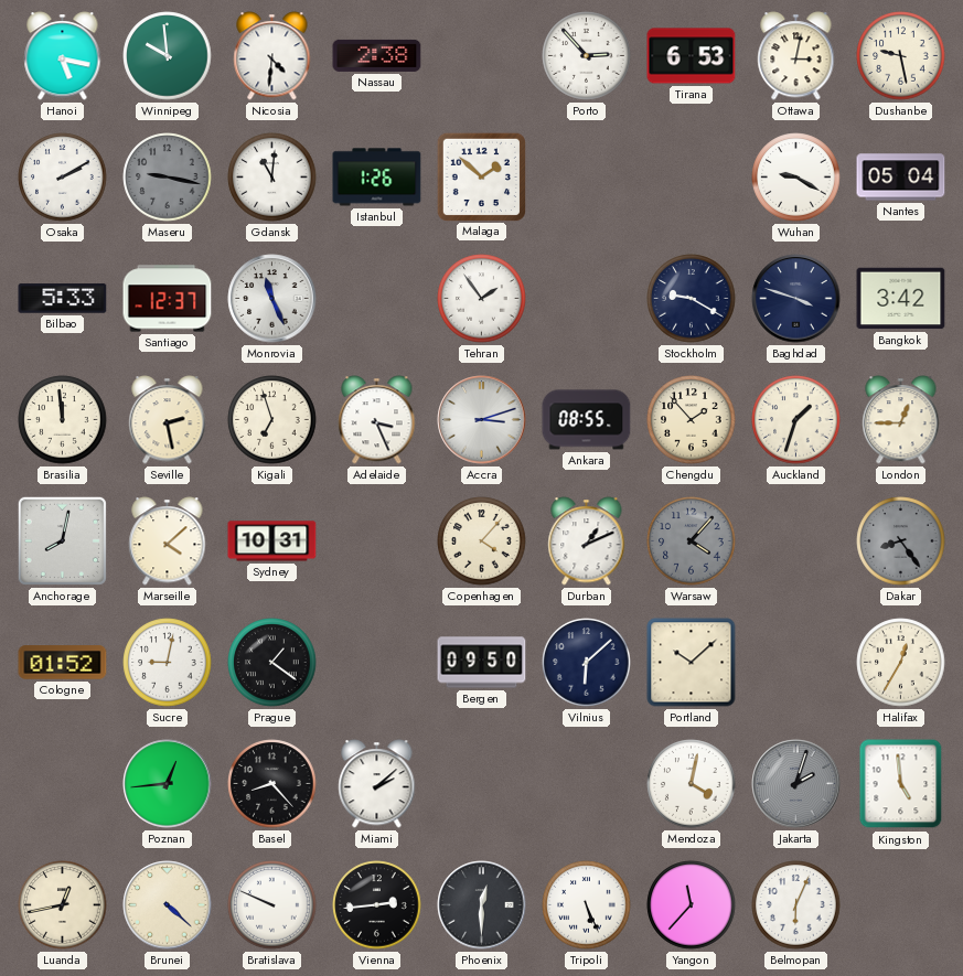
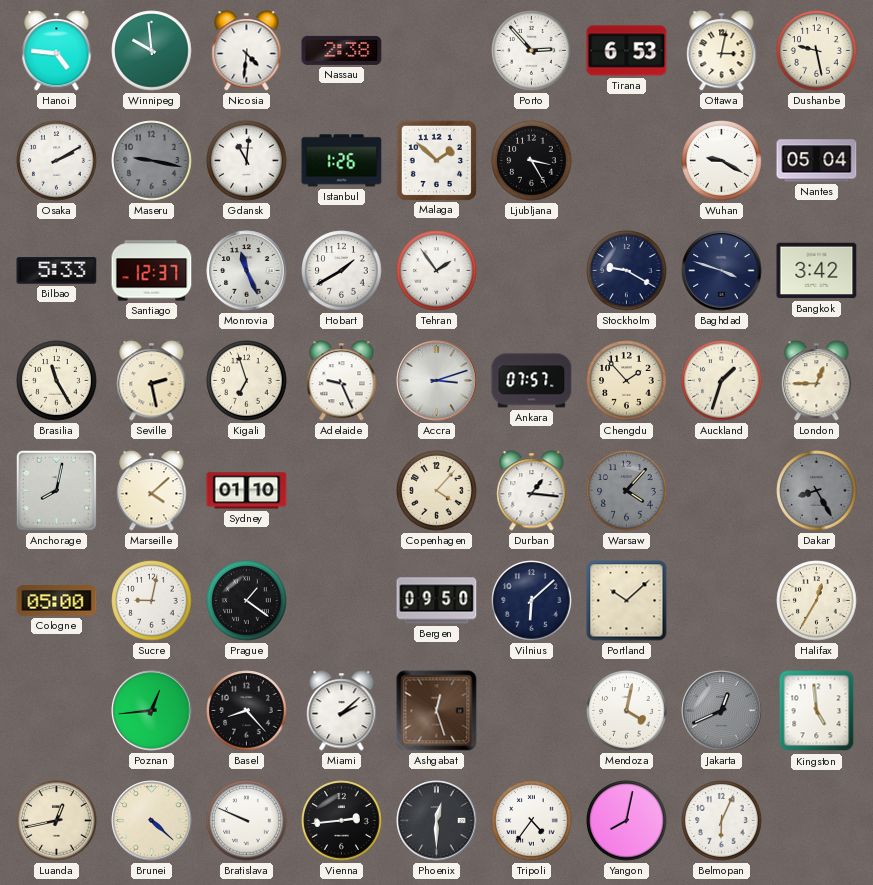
Hanoi: 5:17 -> 4:46 (57, 51)
Ljubljana: none -> 3:25 (532, 161)
Hobart: none -> 1:40 (342, 271)
Brasilia: 11:59 -> 11:25 (57, 381)
Adelaide: 3:26 -> 9:26 (342, 381)
Ankara: 08:55 -> 07:57 (532, 381)
Sydney: 10:31 -> 01:10 (247, 491)
Durban: 1:11 -> 1:16 (532, 491)
Dakar: 8:24 -> 8:25 (817, 491)
Cologne: 01:52 -> 05:00 (57, 601)
Ashgabat: none -> 12:27 (437, 711)
Jakarta: 2:03 -> 12:41 (722, 711)
Tripoli: 5:26 -> 4:36 (532, 821)
Yangon: 11:37 -> 8:02 (627, 821)
